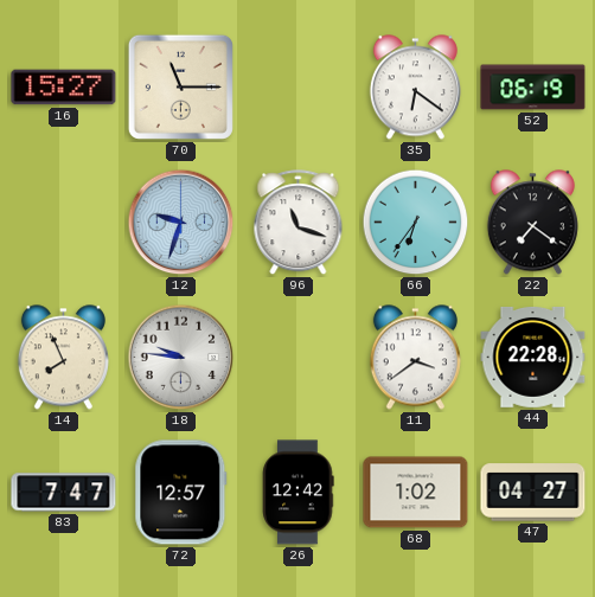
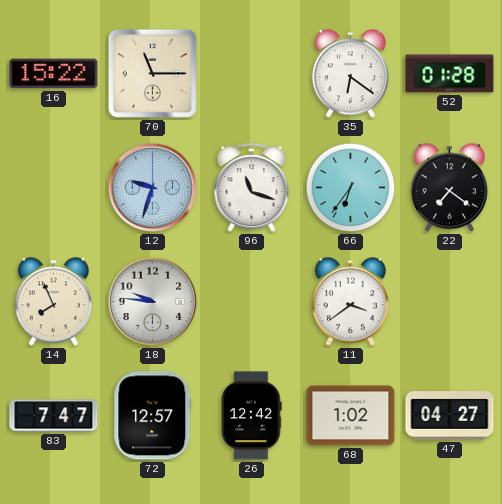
16: 15:27 -> 15:22 (54, 74)
52: 06:19 -> 01:28 (450, 74)
44: 22:28 -> none (533, 357)
